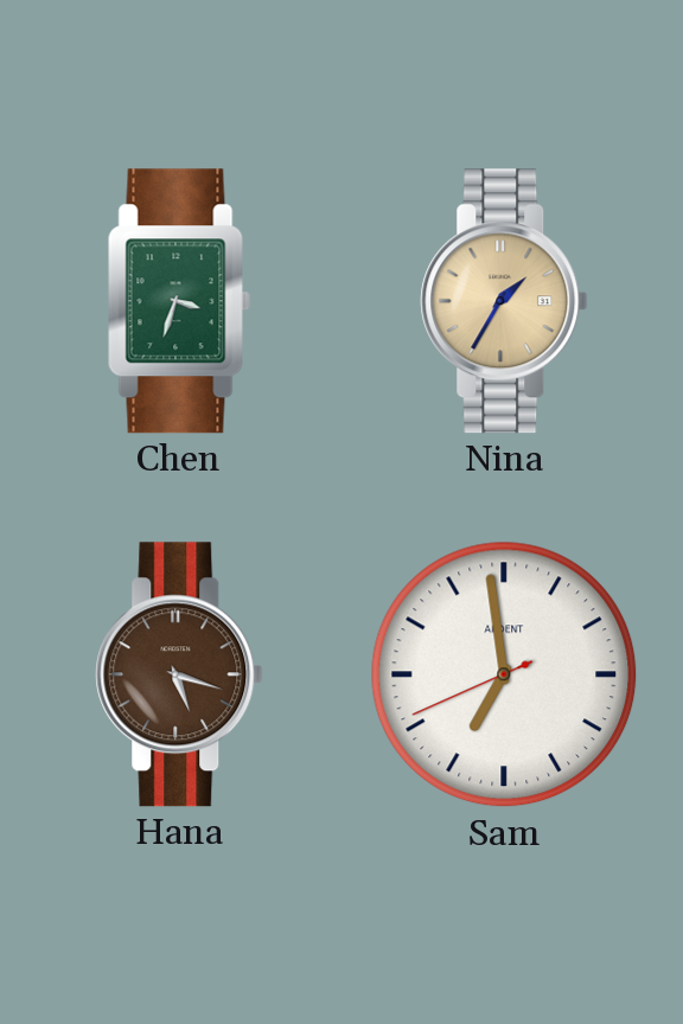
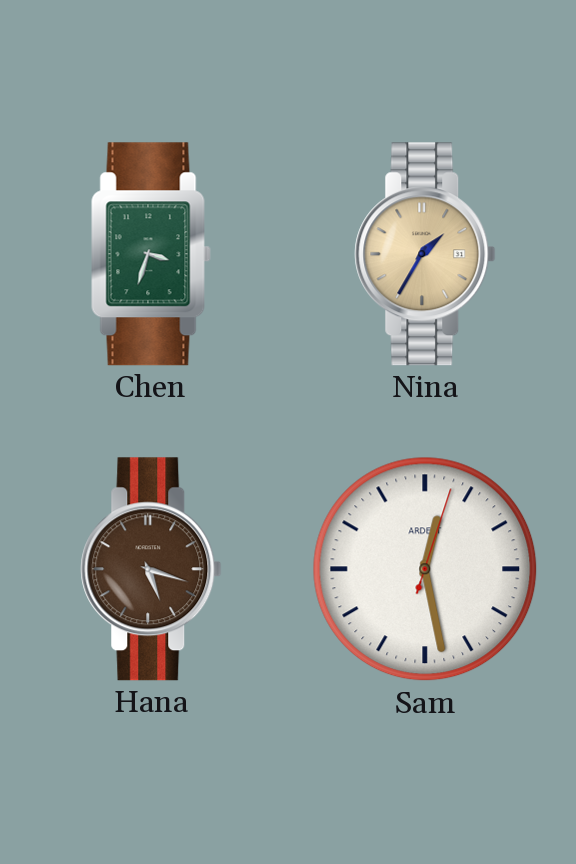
Sam: 6:58 -> 12:28 (425, 569)
